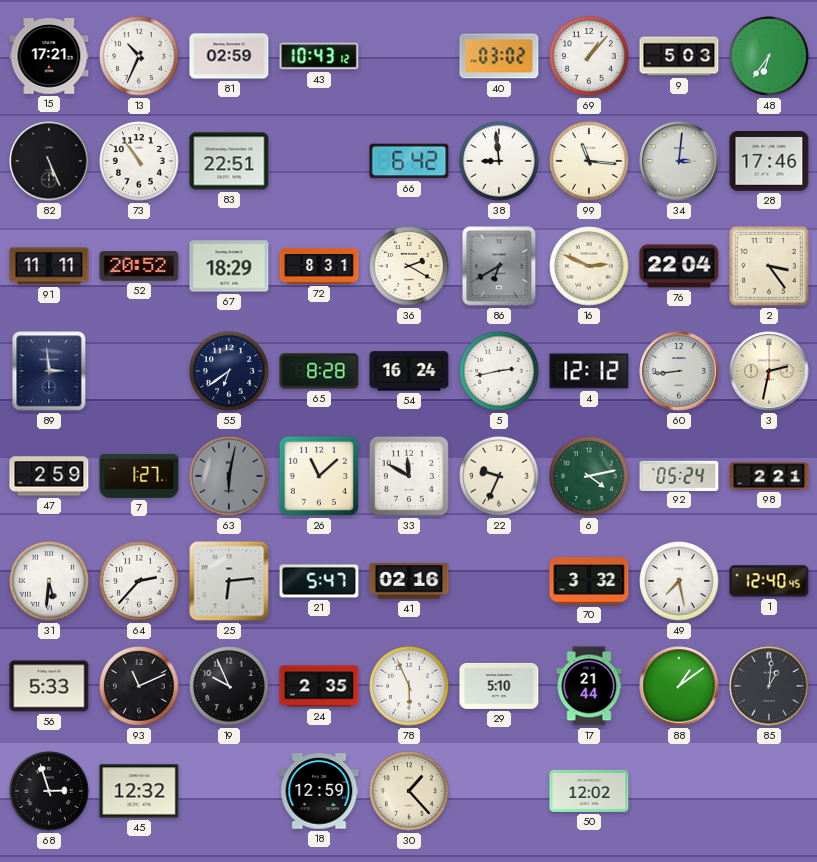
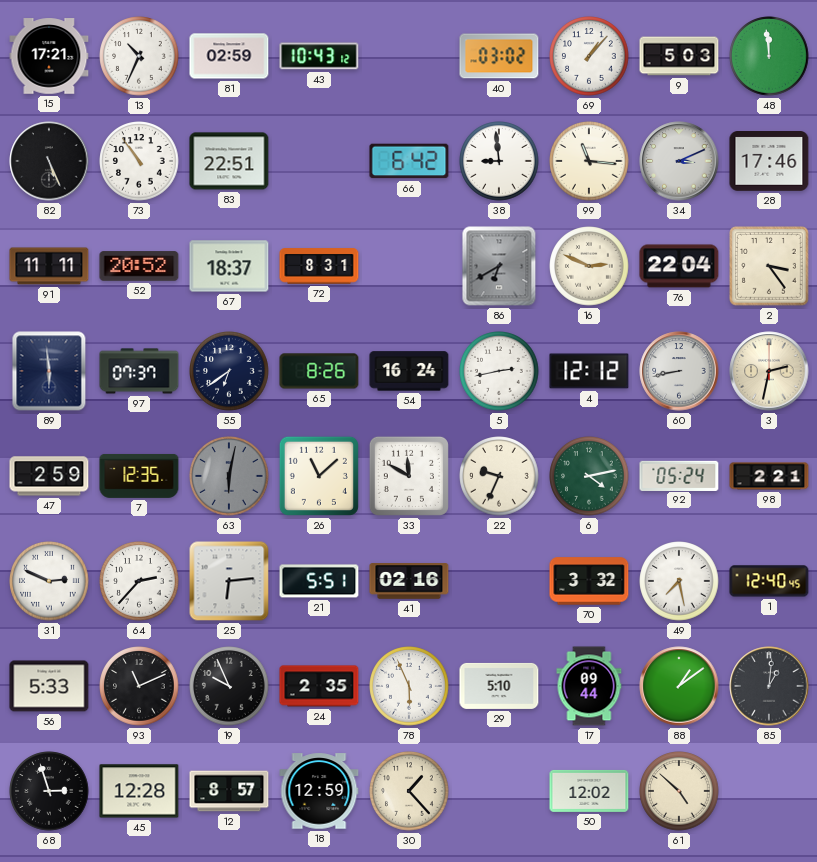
48: 6:36 -> 11:59 (769, 56)
34: 3:01 -> 3:11 (679, 161)
67: 18:29 -> 18:37 (229, 266)
36: 2:20 -> none (409, 266)
89: 2:59 -> 5:59 (49, 371)
97: none -> 07:37 (139, 371)
65: 8:28 -> 8:26 (319, 371)
60: 8:44 -> 8:43 (679, 371)
7: 1:27 -> 12:35 (139, 476)
31: 5:31 -> 2:49 (49, 581)
21: 5:47 -> 5:51 (319, 581)
17: 21:44 -> 09:44 (589, 686)
45: 12:32 -> 12:28 (139, 791)
12: none -> 8:57 (229, 791)
61: none -> 4:52 (679, 791)
